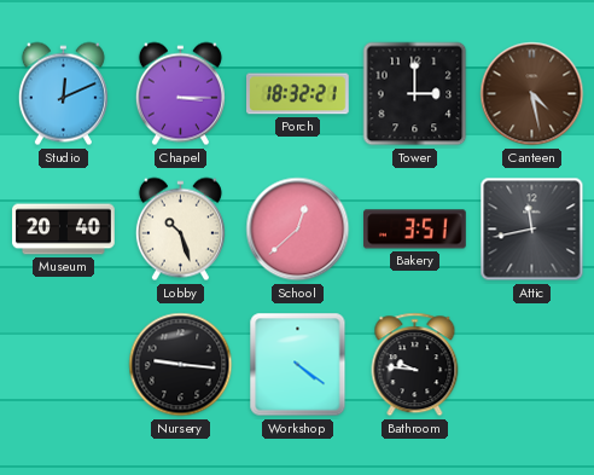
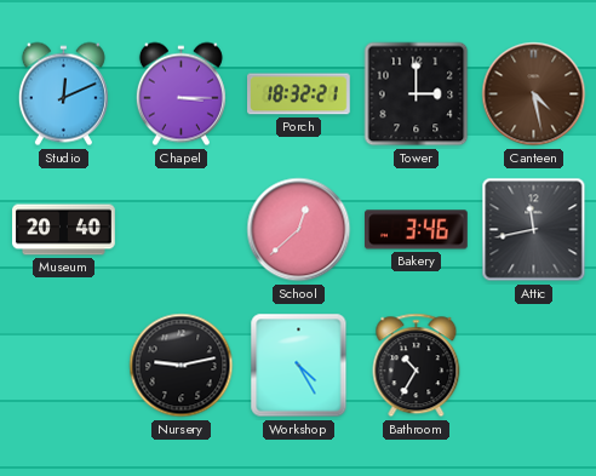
Lobby: 10:27 -> none (180, 230)
Bakery: 3:51 -> 3:46 (417, 230)
Nursery: 9:16 -> 9:13 (182, 366)
Workshop: 4:21 -> 4:25 (299, 366)
Bathroom: 9:46 -> 10:35 (417, 366)
